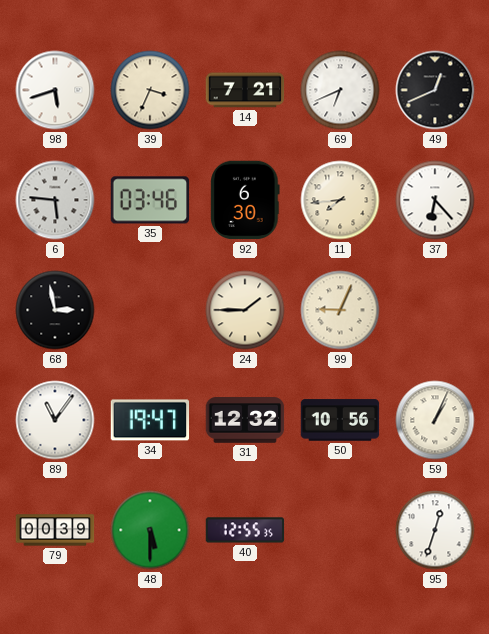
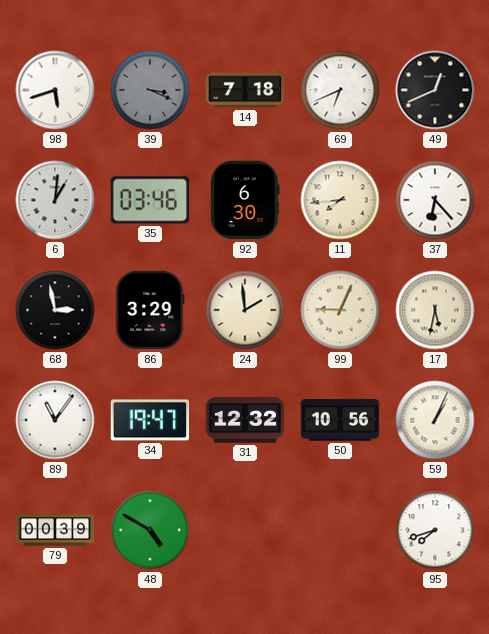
39: 3:34 -> 3:19 (150, 90)
39 dial: cream -> grey (150, 90)
14: 7:21 -> 7:18 (245, 90)
6: 5:46 -> 1:01 (55, 200)
86: none -> 3:29 (150, 310)
24: 1:45 -> 1:59 (245, 310)
17: none -> 5:32 (435, 310)
48: 5:30 -> 4:50 (150, 530)
40: 12:55 -> none (245, 530)
95: 12:33 -> 7:42 (435, 530)
